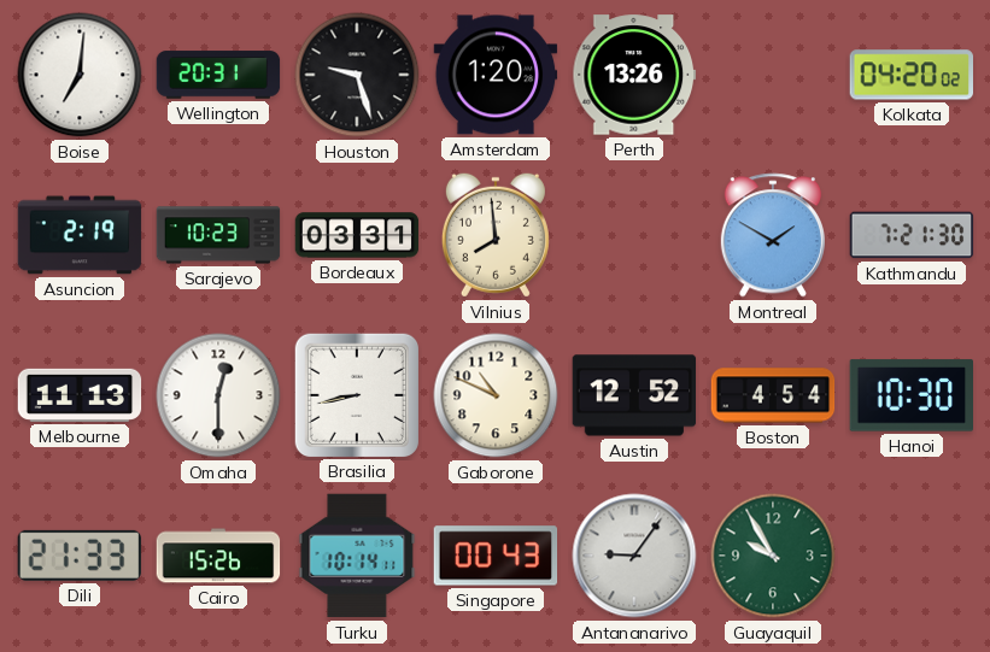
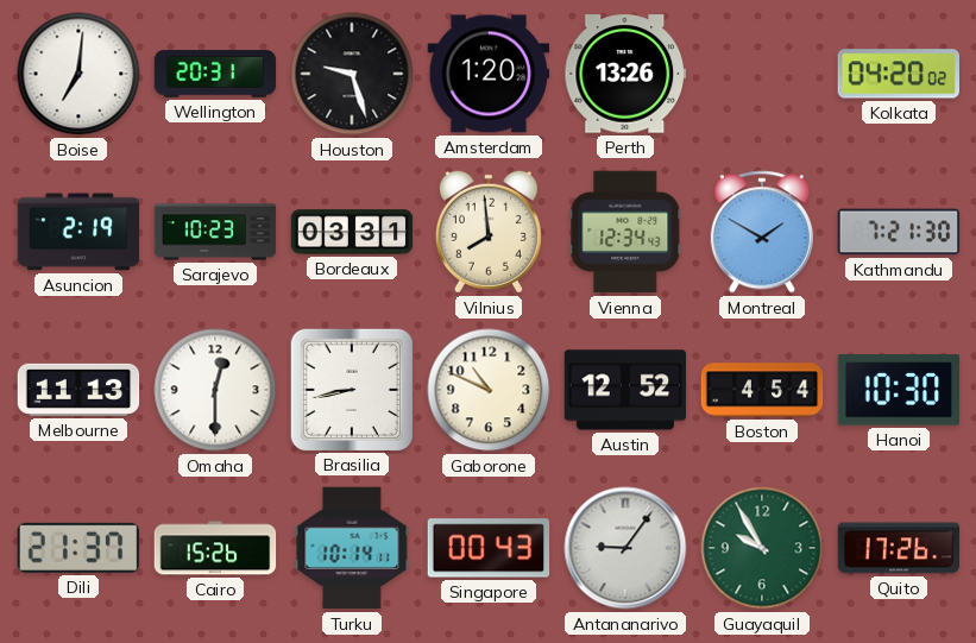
Vienna: none -> 12:34 (625, 232)
Dili: 21:33 -> 21:37 (78, 548)
Quito: none -> 17:26 (899, 548)
